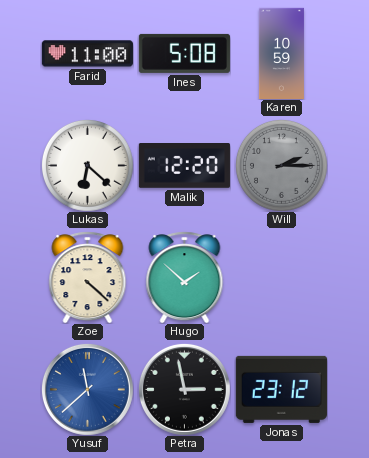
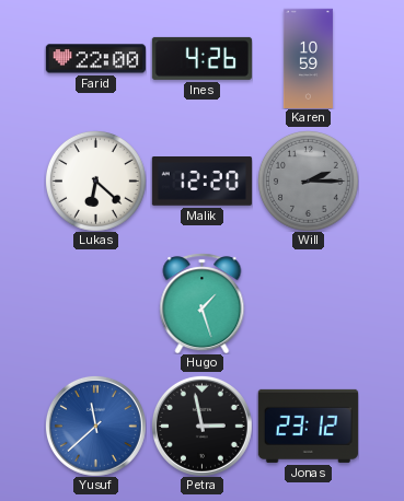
Farid: 11:00 -> 22:00 (95, 59)
Ines: 5:08 -> 4:26 (201, 58)
Zoe: 4:22 -> none (88, 277)
Hugo: 1:52 -> 1:27 (203, 303)
